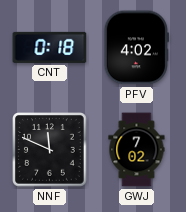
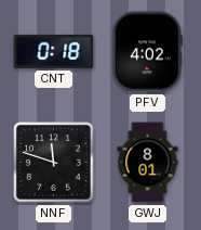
NNF: 11:49 -> 11:48 (54, 163)
GWJ: 7:02 -> 8:01 (148, 163)
